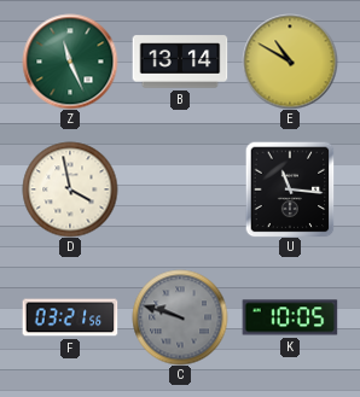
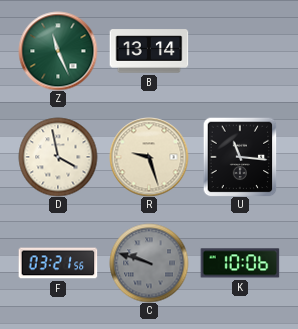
E: 10:50 -> none (290, 62)
R: none -> 9:27 (149, 157)
K: 10:05 -> 10:06 (240, 263)
